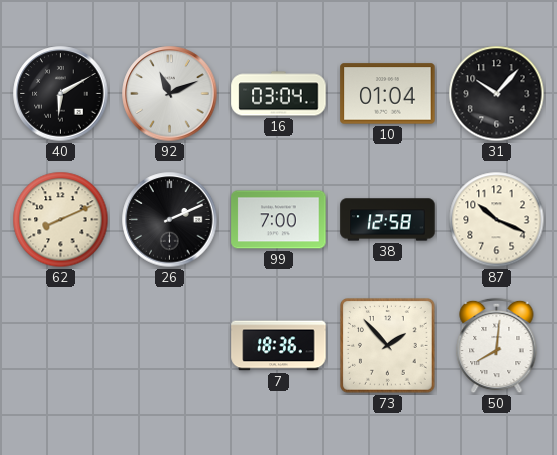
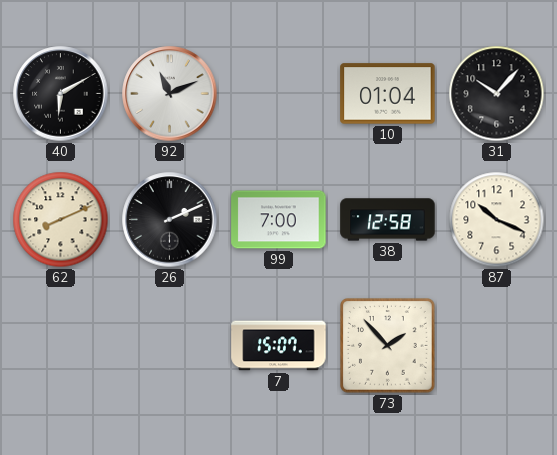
16: 03:04 -> none (279, 94)
7: 18:36 -> 15:07 (279, 346)
50: 8:01 -> none (497, 346)
